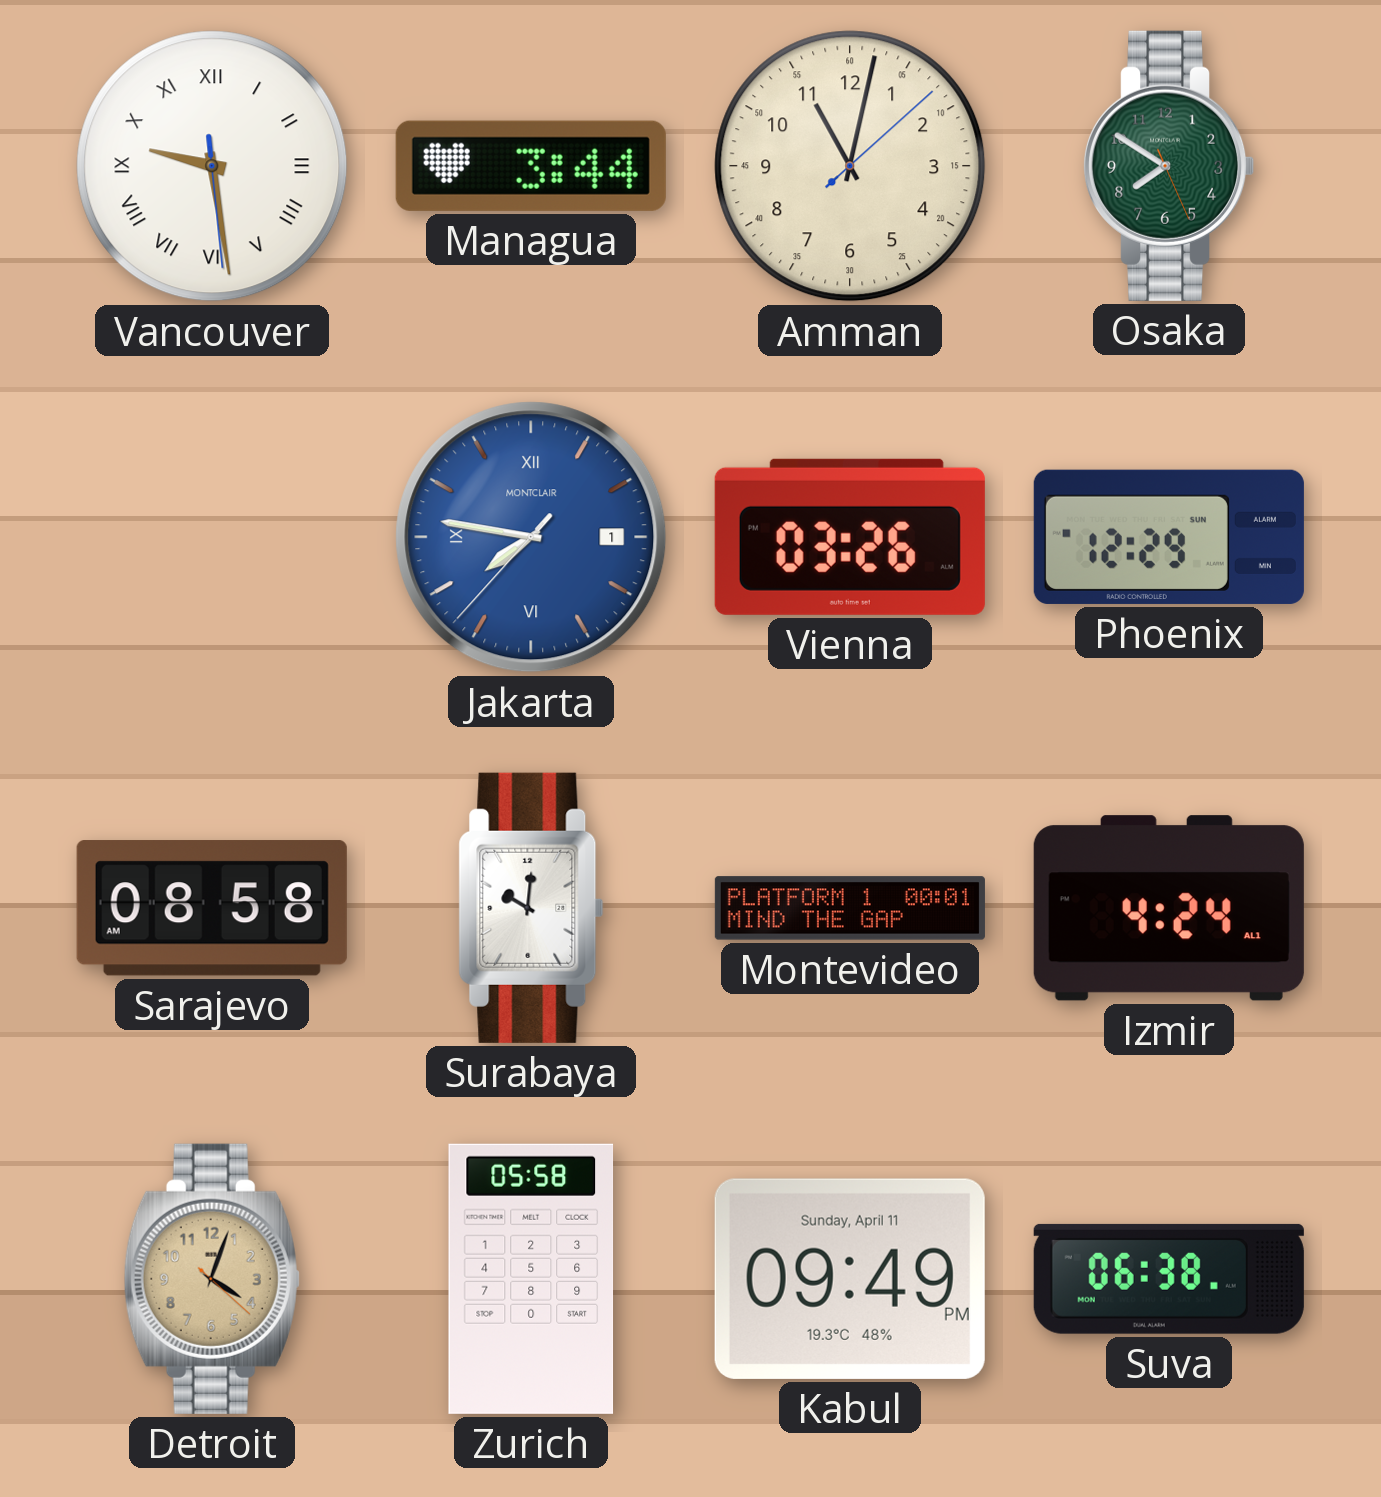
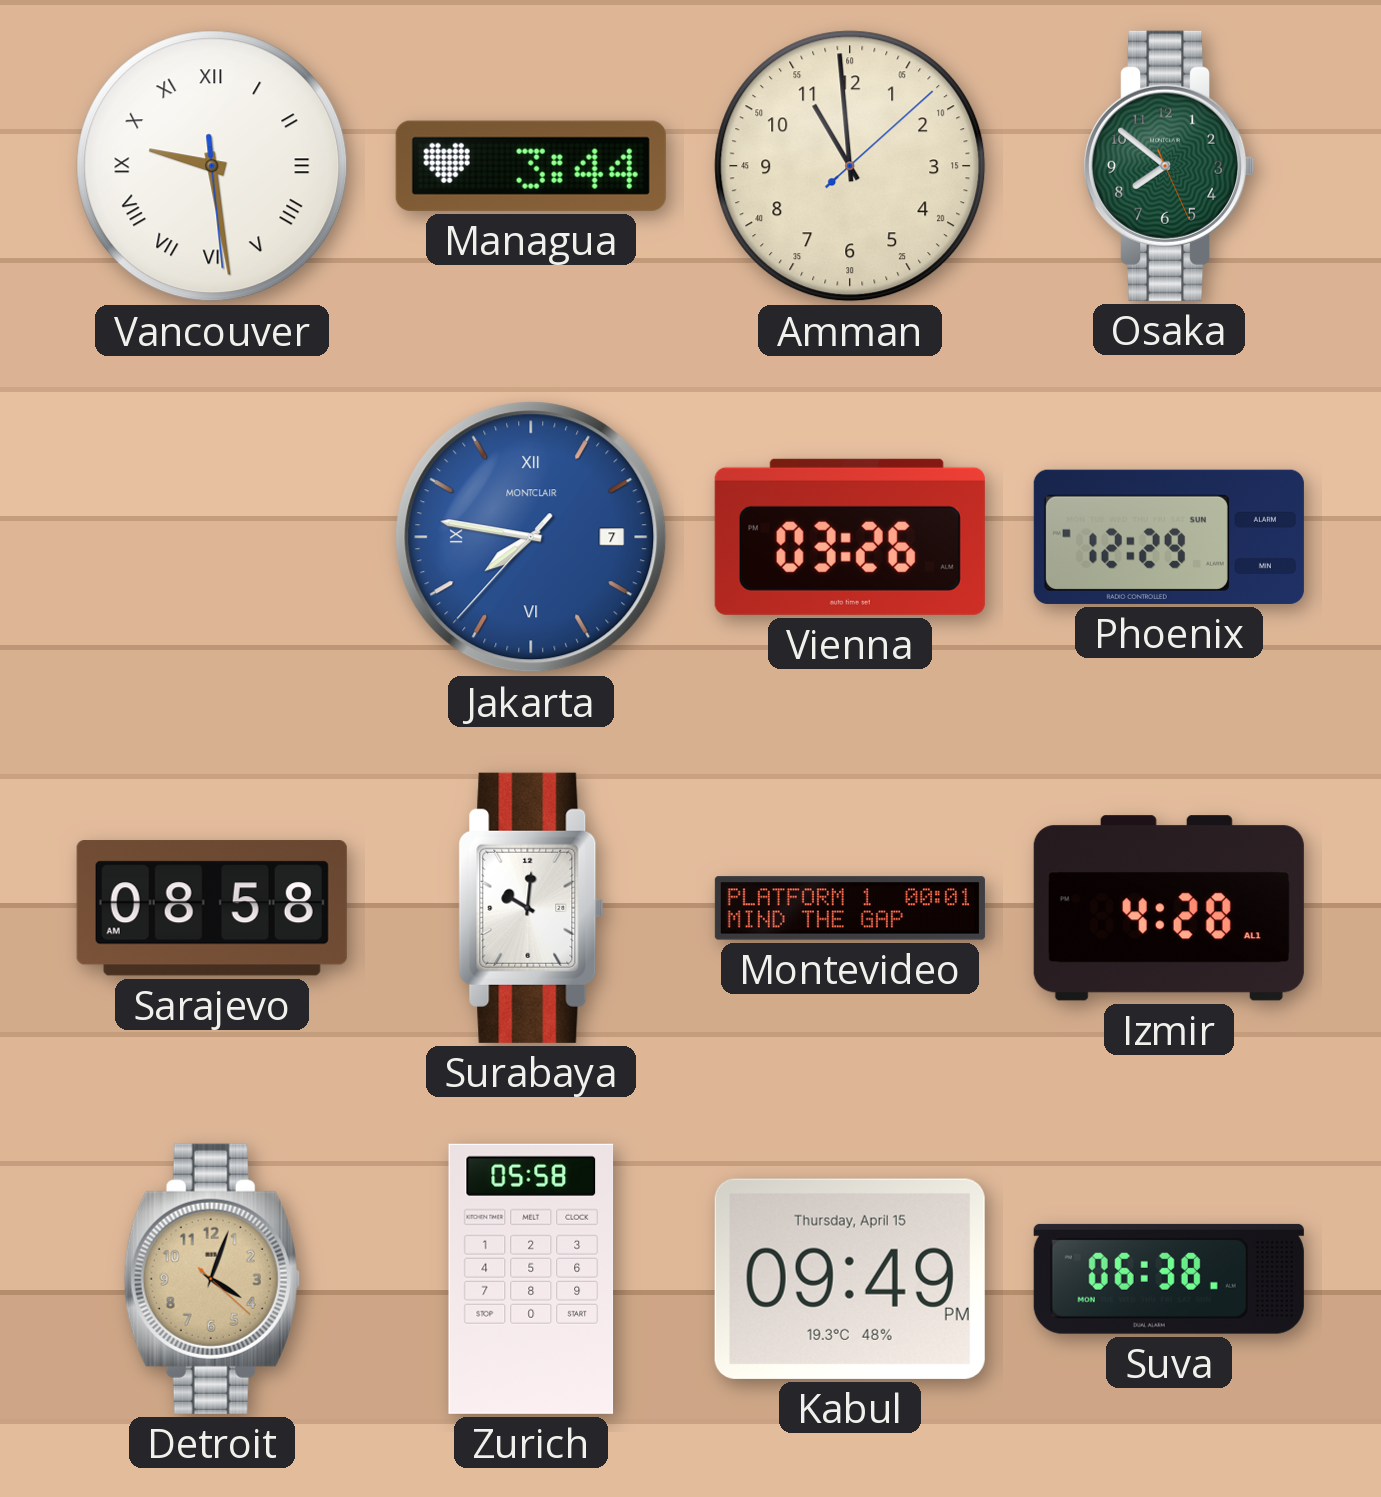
Amman: 11:02 -> 10:59 (850, 166)
Osaka: 7:50 -> 7:51 (1170, 166)
Jakarta date: 1 -> 7 (531, 537)
Izmir: 4:24 -> 4:28 (1169, 908)
Kabul date: Sunday, April 11 -> Thursday, April 15 (850, 1279)
